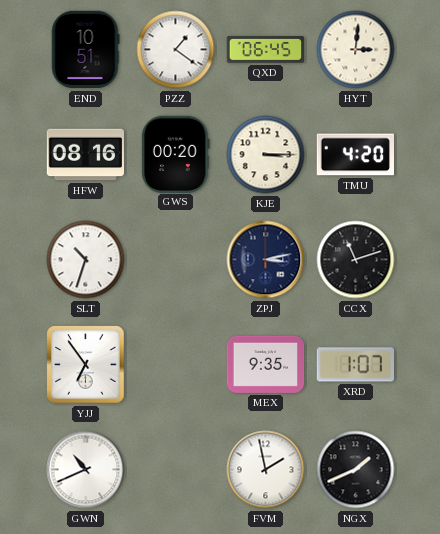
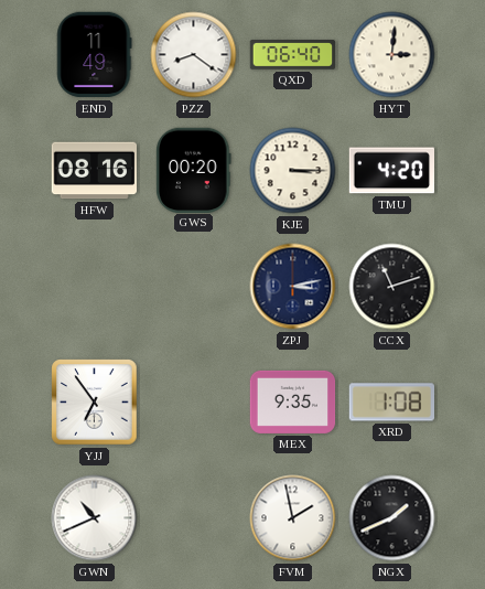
END: 10:51 -> 11:49 (95, 55)
PZZ: 1:21 -> 8:21 (194, 55)
QXD: 06:45 -> 06:40 (293, 55)
SLT: 10:33 -> none (86, 260)
XRD: 1:07 -> 1:08 (391, 403)
